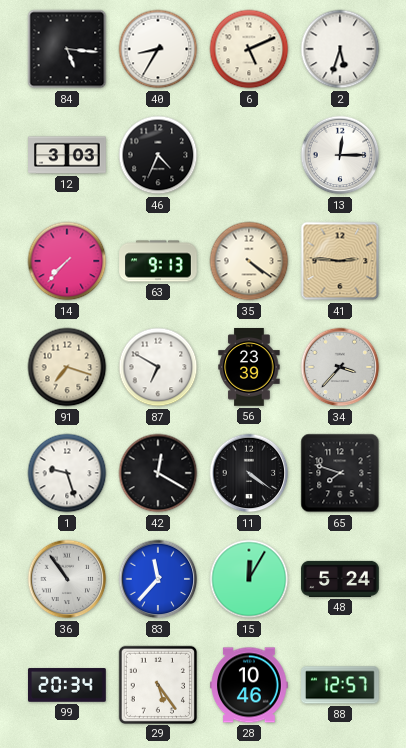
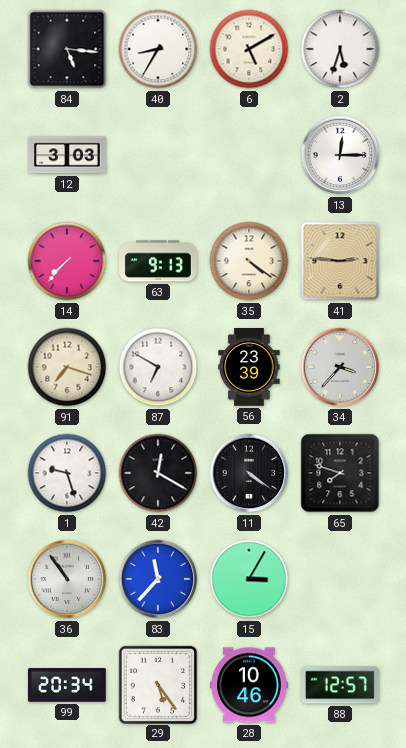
6: 5:11 -> 5:10 (249, 49)
46: 4:34 -> none (158, 155)
15: 12:05 -> 3:05 (249, 579)
48: 5:24 -> none (340, 579)
